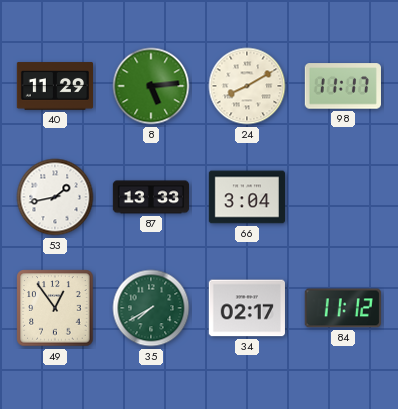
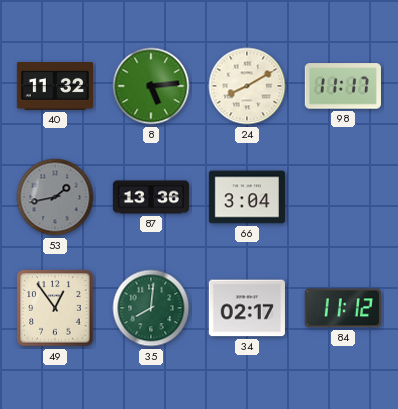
40: 11:29 -> 11:32 (54, 86)
53 dial: white -> grey (55, 197)
87: 13:33 -> 13:36 (150, 197)
35: 7:40 -> 8:01 (151, 308)
